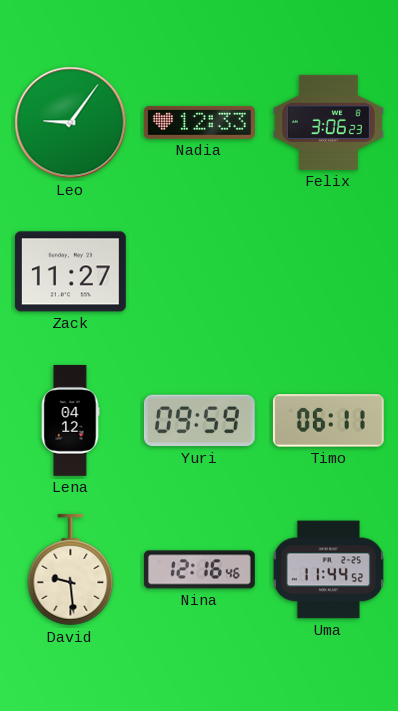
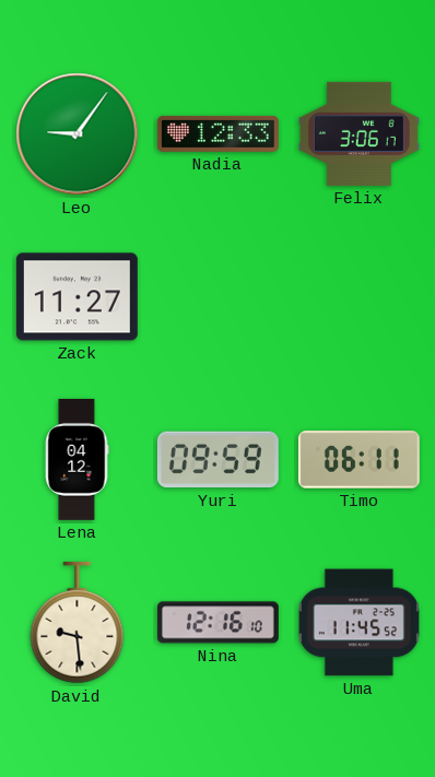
Felix: 3:06:23 -> 3:06:17 (358, 133)
Nina: 12:16:46 -> 12:16:10 (217, 623)
Uma: 11:44 -> 11:45 (358, 623)
